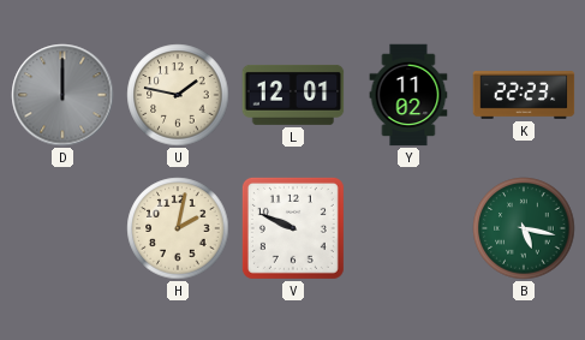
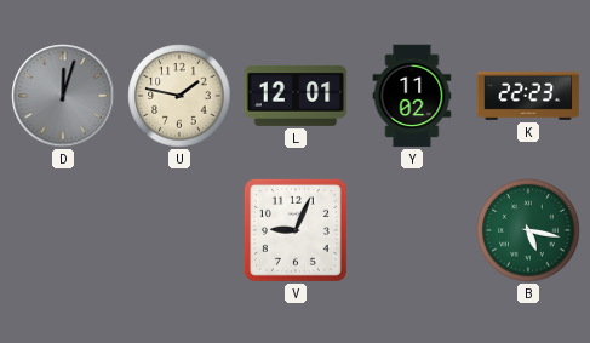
D: 12:00 -> 12:03 (63, 96)
H: 2:02 -> none (178, 228)
V: 9:49 -> 9:04 (296, 230)
